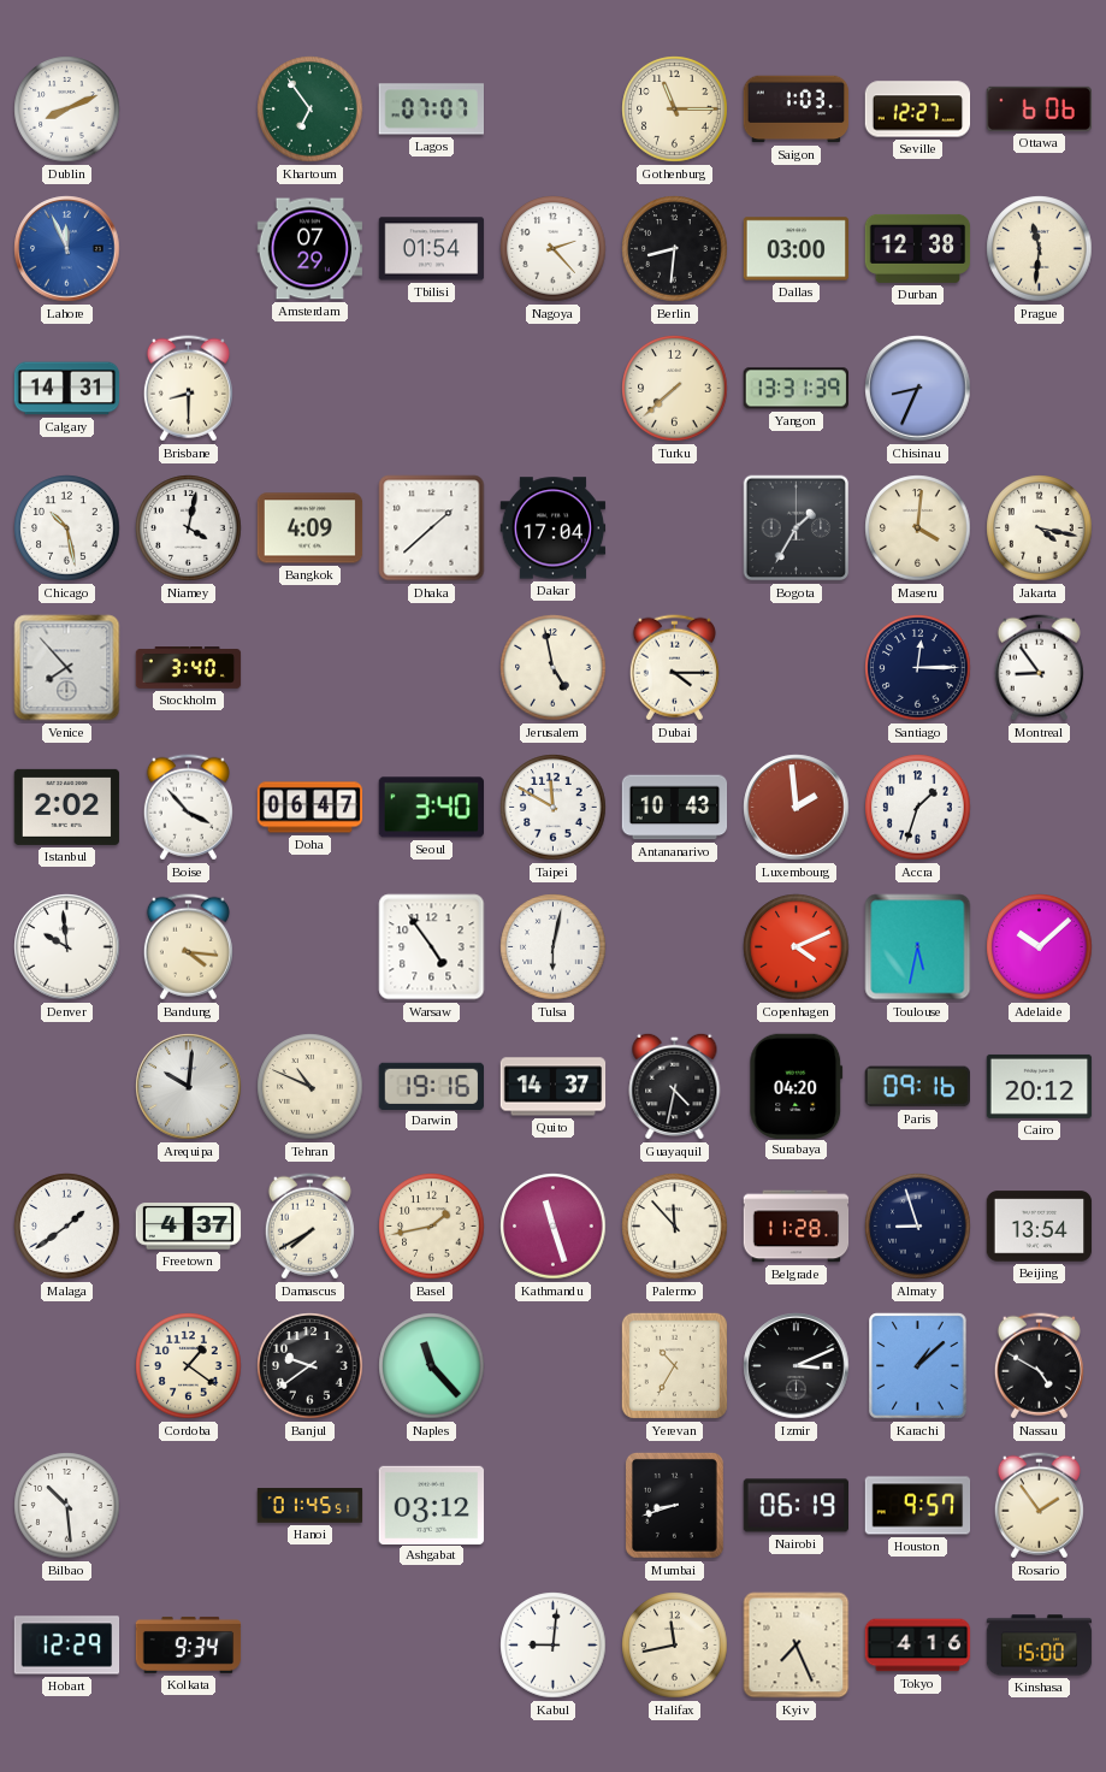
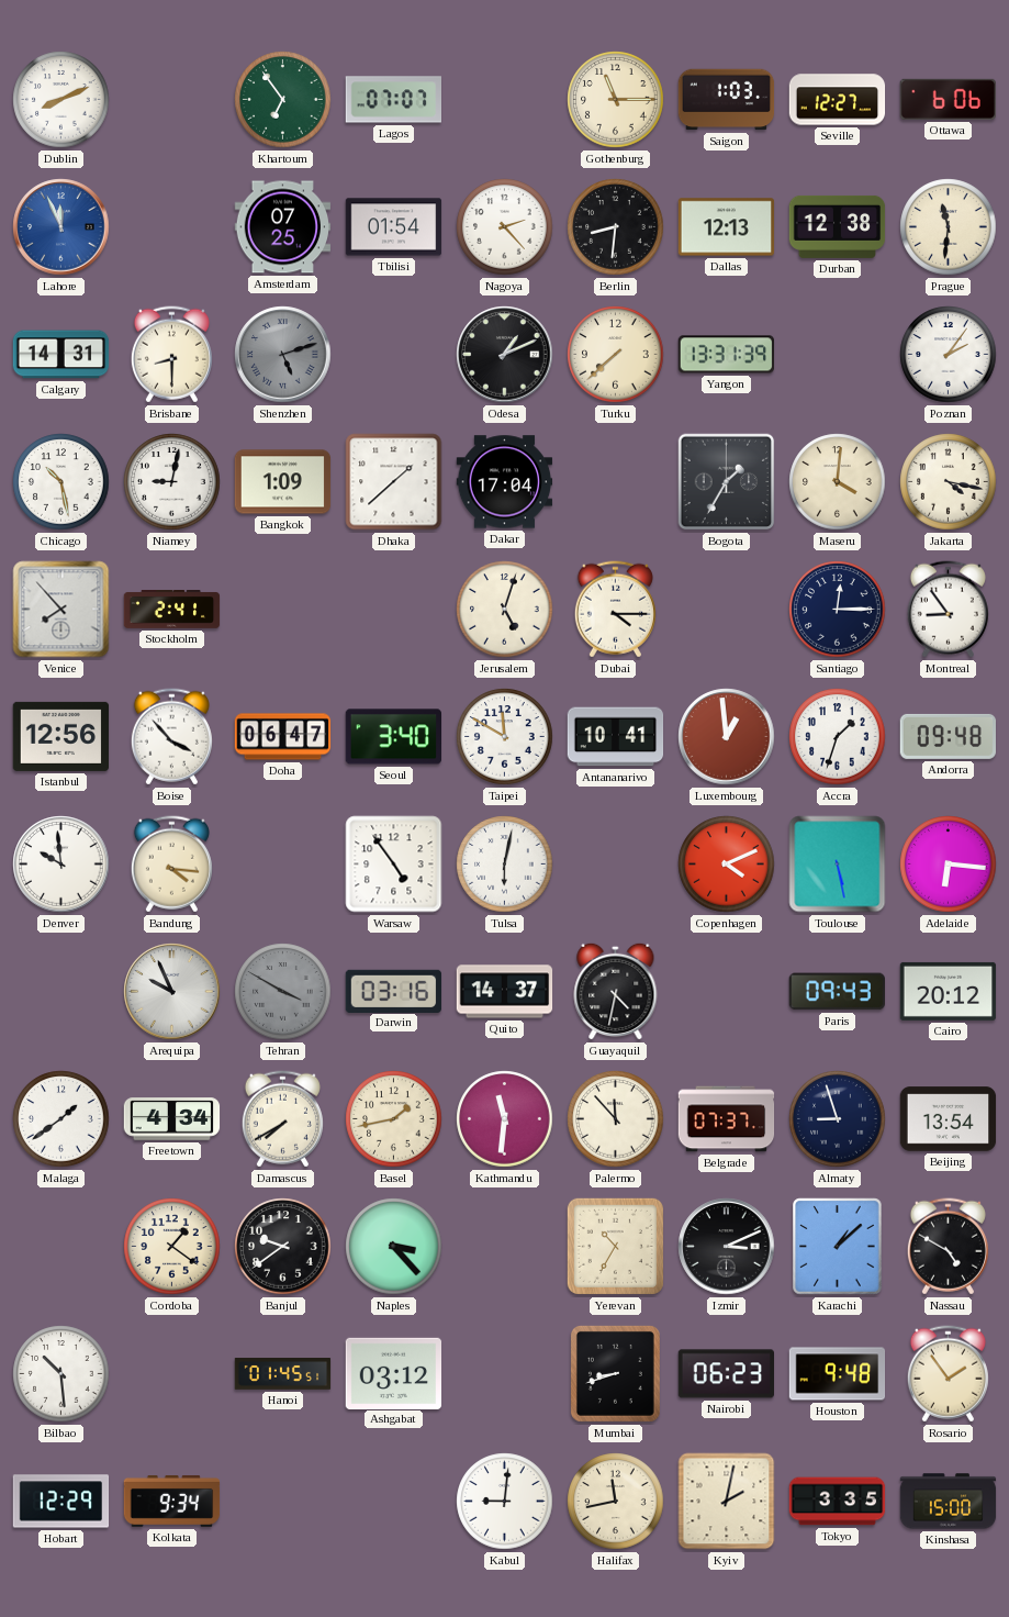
Amsterdam: 07:29 -> 07:25 (283, 227)
Dallas: 03:00 -> 12:13 (727, 227)
Shenzhen: none -> 5:12 (283, 355)
Odesa: none -> 1:11 (505, 355)
Chisinau: 8:34 -> none (918, 389)
Poznan: none -> 2:06 (949, 355)
Niamey: 4:02 -> 9:02 (172, 482)
Bangkok: 4:09 -> 1:09 (283, 482)
Stockholm: 3:40 -> 2:41 (172, 610)
Jerusalem: 4:58 -> 5:03 (505, 610)
Istanbul: 2:02 -> 12:56 (61, 736)
Antananarivo: 10:43 -> 10:41 (616, 737)
Luxembourg: 1:59 -> 12:59 (727, 737)
Andorra: none -> 09:48 (948, 736)
Toulouse: 5:32 -> 5:28 (838, 865)
Adelaide: 10:08 -> 6:16 (949, 865)
Arequipa: 10:01 -> 9:56 (172, 992)
Tehran: 10:49 -> 3:50 (283, 992)
Tehran dial: cream -> grey (283, 992)
Darwin: 19:16 -> 03:16 (394, 991)
Surabaya: 04:20 -> none (797, 1086)
Paris: 09:16 -> 09:43 (837, 992)
Freetown: 4:37 -> 4:34 (172, 1119)
Kathmandu: 11:27 -> 11:31 (505, 1119)
Belgrade: 11:28 -> 07:37 (727, 1119)
Naples: 11:23 -> 3:23 (394, 1247)
Nairobi: 06:19 -> 06:23 (726, 1374)
Houston: 9:57 -> 9:48 (838, 1374)
Kyiv: 7:26 -> 2:02 (727, 1502)
Tokyo: 4:16 -> 3:35 (838, 1502)
